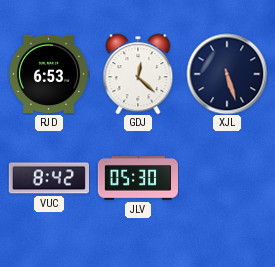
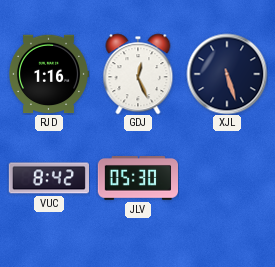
RJD: 6:53 -> 1:16 (48, 74)
GDJ: 12:22 -> 12:26 (138, 74)
